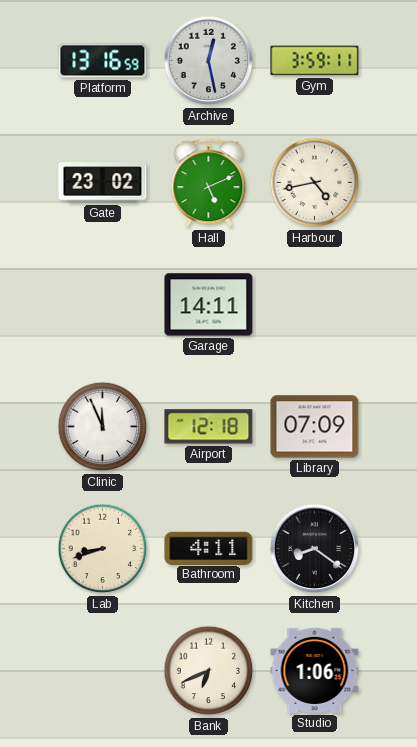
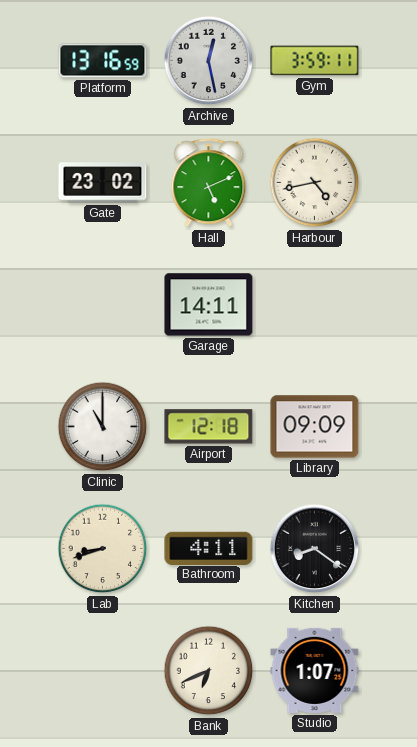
Clinic: 11:56 -> 11:00 (103, 427)
Library: 07:09 -> 09:09 (315, 427)
Studio: 1:06 -> 1:07 (315, 670)
